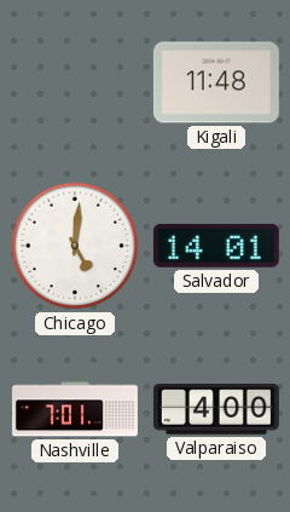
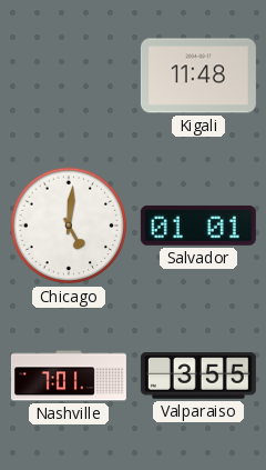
Salvador: 14:01 -> 01:01 (198, 226)
Valparaiso: 4:00 -> 3:55 (198, 376)
